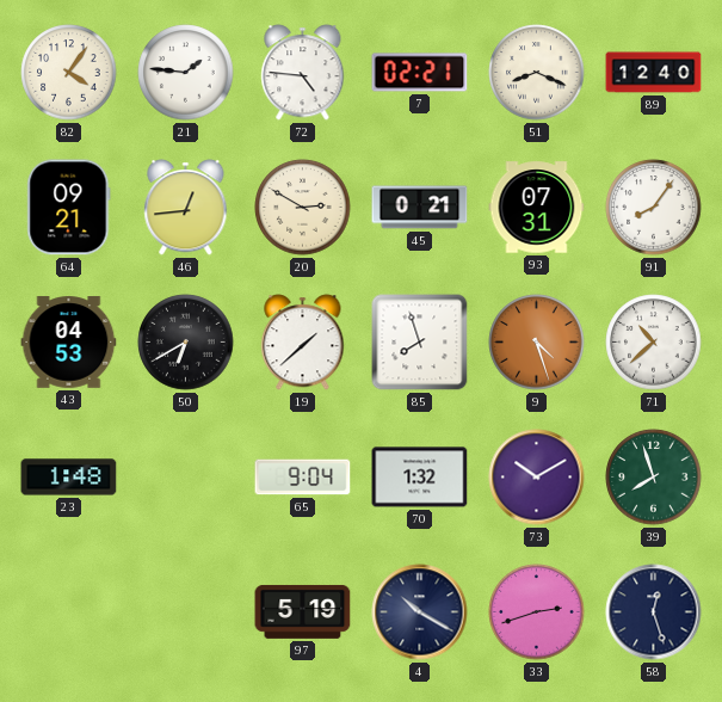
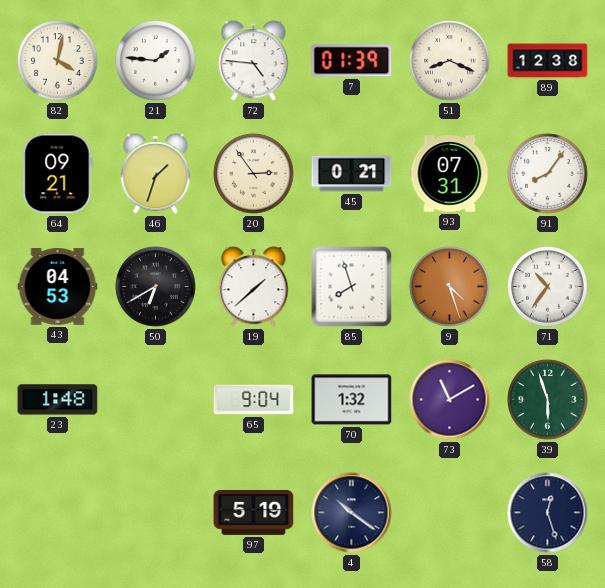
82: 4:06 -> 4:02 (58, 61)
7: 02:21 -> 01:39 (352, 61)
89: 12:40 -> 12:38 (548, 61)
46: 12:44 -> 1:33 (156, 174)
20: 2:50 -> 2:54 (254, 174)
71: 10:38 -> 10:36 (548, 287)
73: 10:10 -> 11:10 (450, 400)
39: 7:57 -> 5:57 (548, 400)
4: 10:20 -> 10:21 (352, 513)
33: 2:42 -> none (537, 612)
